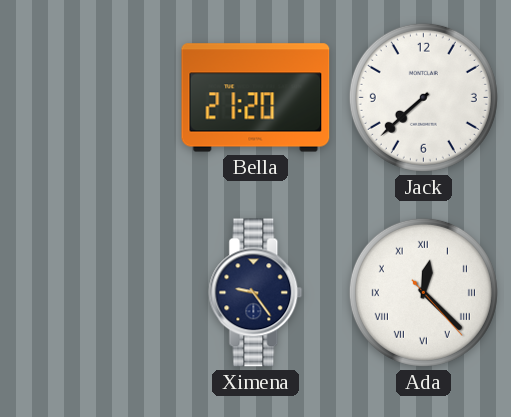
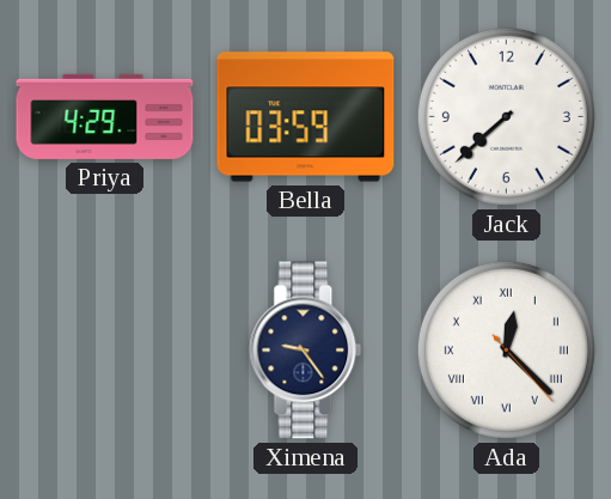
Priya: none -> 4:29 (105, 116)
Bella: 21:20 -> 03:59 (306, 117)
